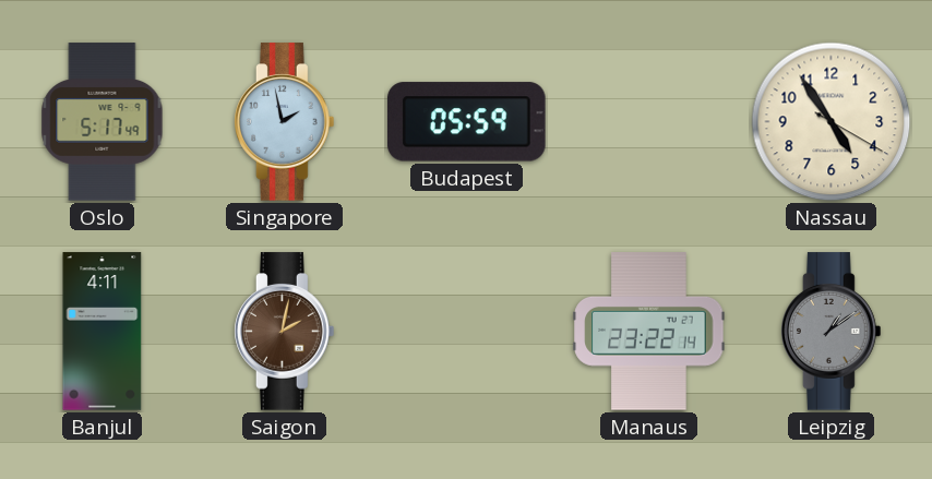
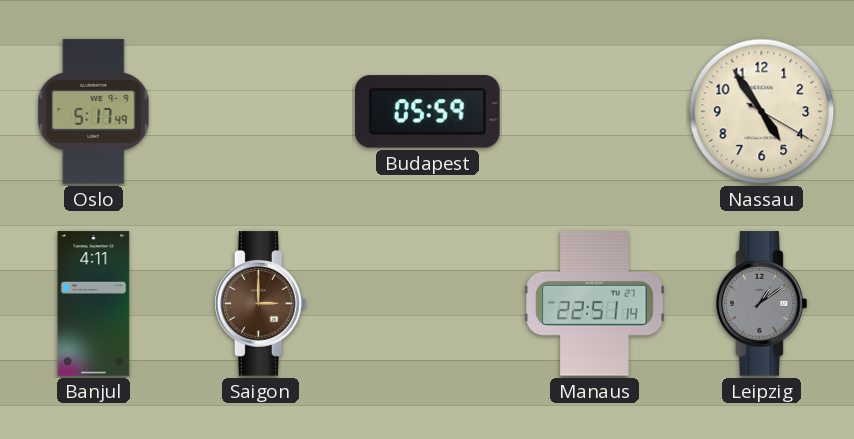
Singapore: 1:58 -> none (285, 122)
Saigon: 2:02 -> 3:00 (261, 304)
Manaus: 23:22 -> 22:51 (595, 304)
